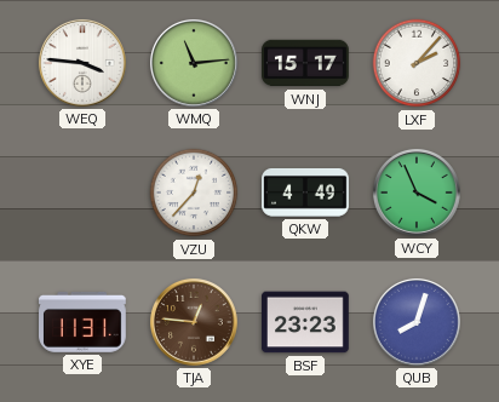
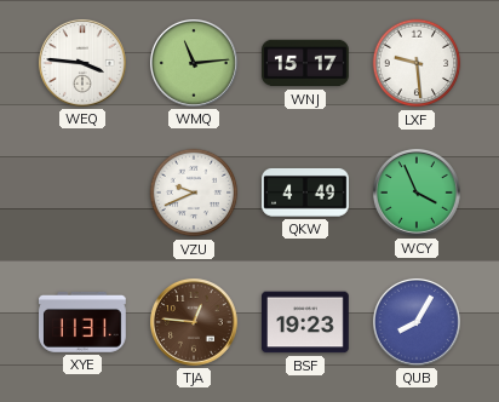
LXF: 2:07 -> 9:29 (417, 63)
VZU: 12:37 -> 9:41 (194, 193)
BSF: 23:23 -> 19:23 (306, 322)
QUB: 8:03 -> 8:05 (417, 322)
